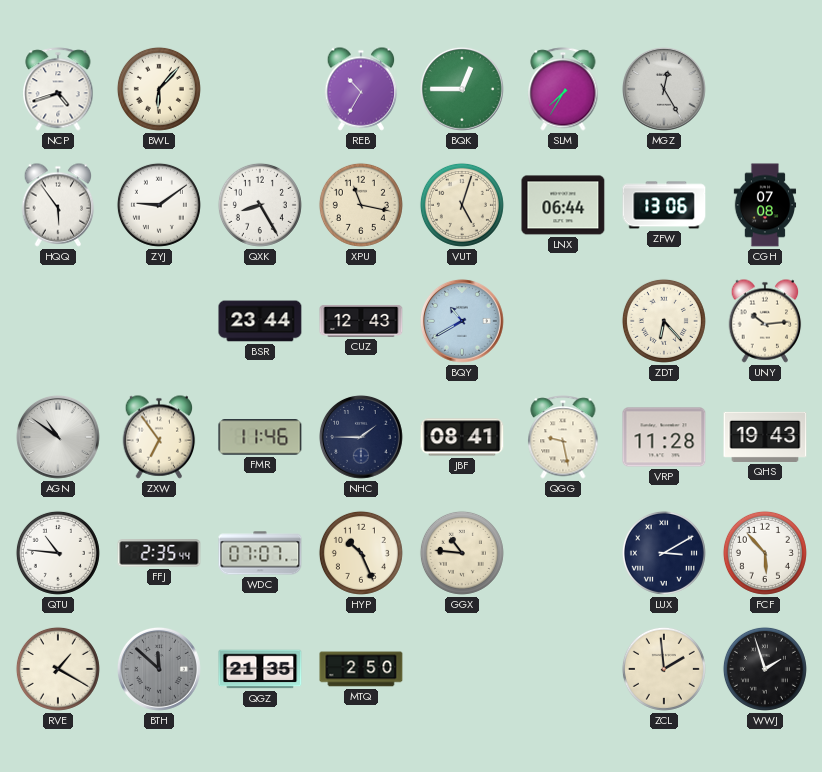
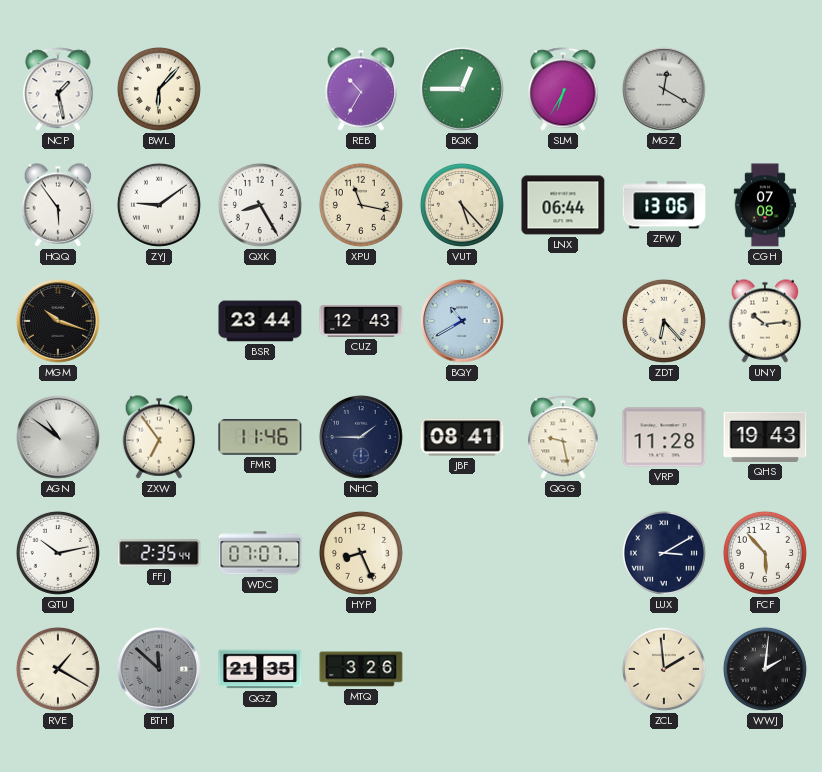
NCP: 4:42 -> 1:28 (58, 89)
SLM: 7:35 -> 6:35 (563, 89)
MGZ: 12:25 -> 12:20 (665, 90)
VUT: 5:03 -> 5:23 (462, 205)
MGM: none -> 10:18 (59, 322)
QTU: 10:46 -> 10:13 (58, 553)
HYP: 10:26 -> 8:26 (361, 553)
GGX: 10:46 -> none (462, 553)
MTQ: 2:50 -> 3:26 (361, 669)
WWJ: 1:57 -> 2:01 (765, 669)
